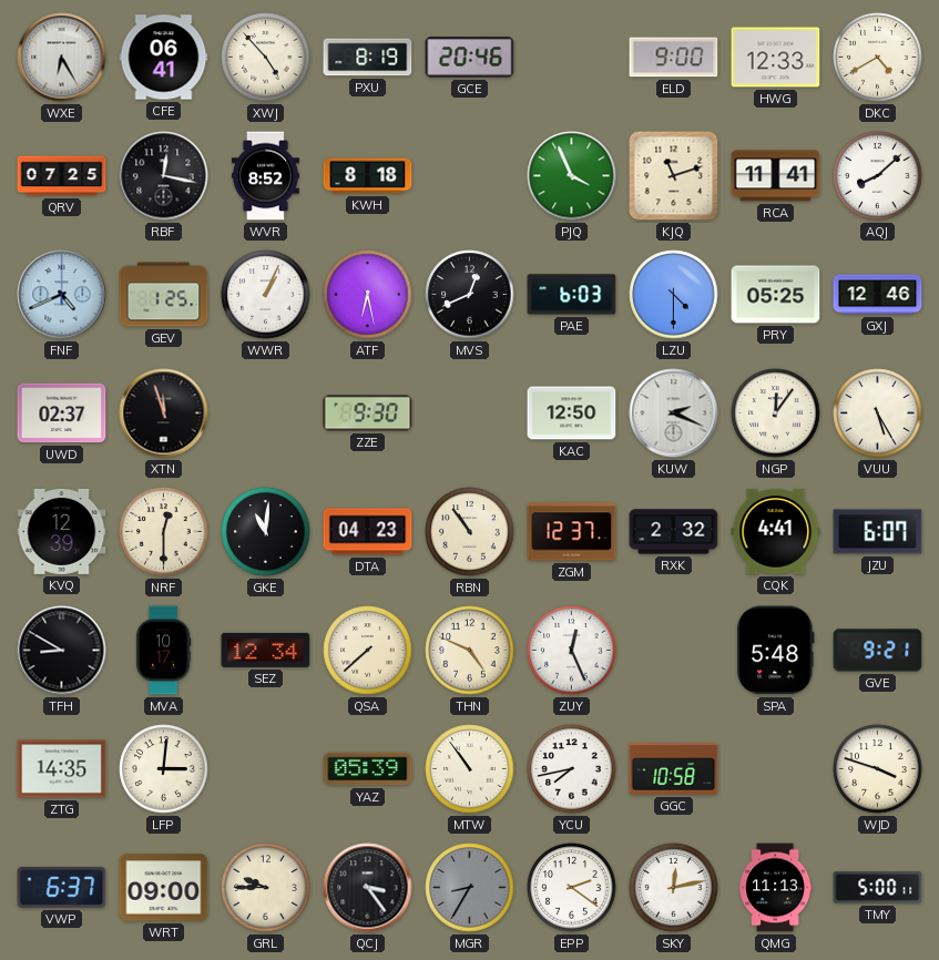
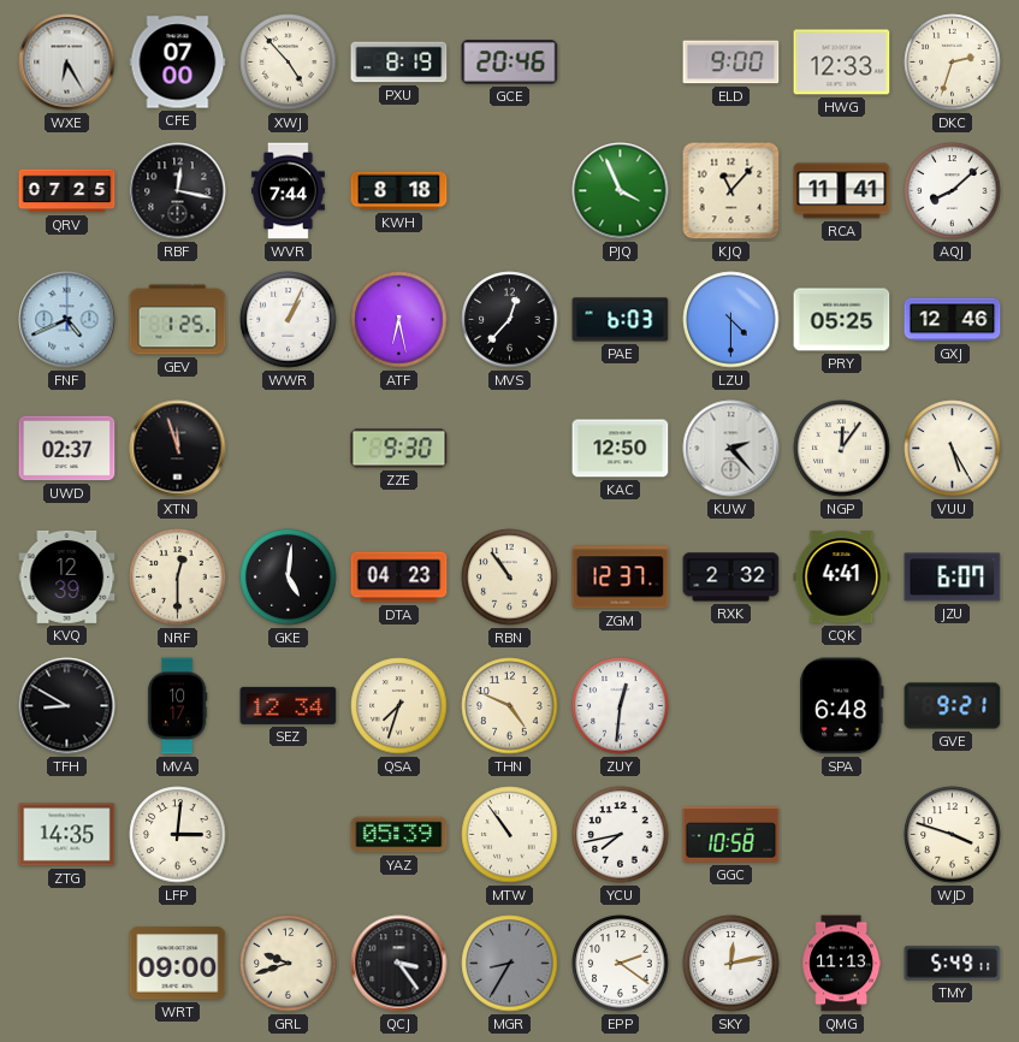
CFE: 06:41 -> 07:00 (178, 63)
DKC: 4:40 -> 2:33 (953, 63)
WVR: 8:52 -> 7:44 (288, 191)
KJQ: 11:12 -> 11:07 (731, 191)
MVS: 12:41 -> 12:37 (510, 320)
KUW: 2:19 -> 2:23 (731, 449)
GKE: 11:01 -> 5:01 (289, 578)
QSA: 7:38 -> 7:33 (399, 706)
ZUY: 12:26 -> 12:31 (621, 706)
SPA: 5:48 -> 6:48 (842, 706)
VWP: 6:37 -> none (62, 887)
GRL: 9:45 -> 9:42 (289, 964)
TMY: 5:00 -> 5:49 (953, 964)
